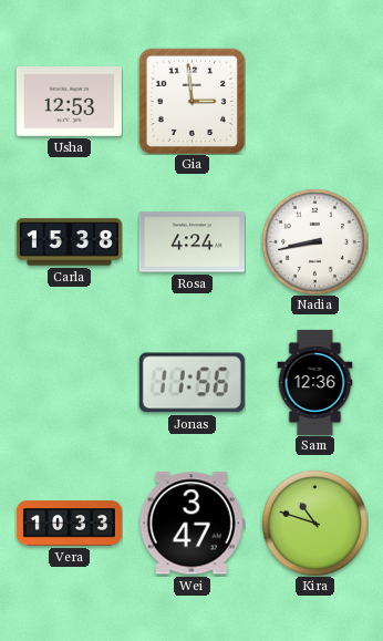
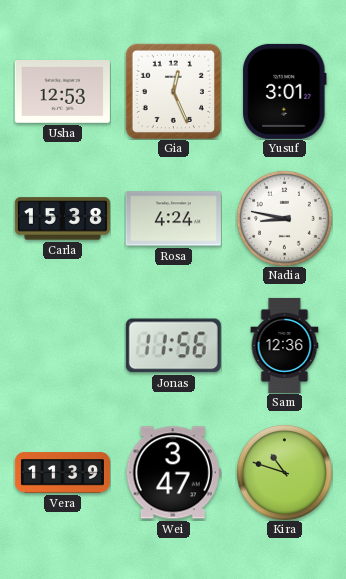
Gia: 2:59 -> 12:26 (173, 91)
Yusuf: none -> 3:01 (285, 91)
Nadia: 8:43 -> 8:47 (284, 218)
Vera: 10:33 -> 11:39 (62, 473)
